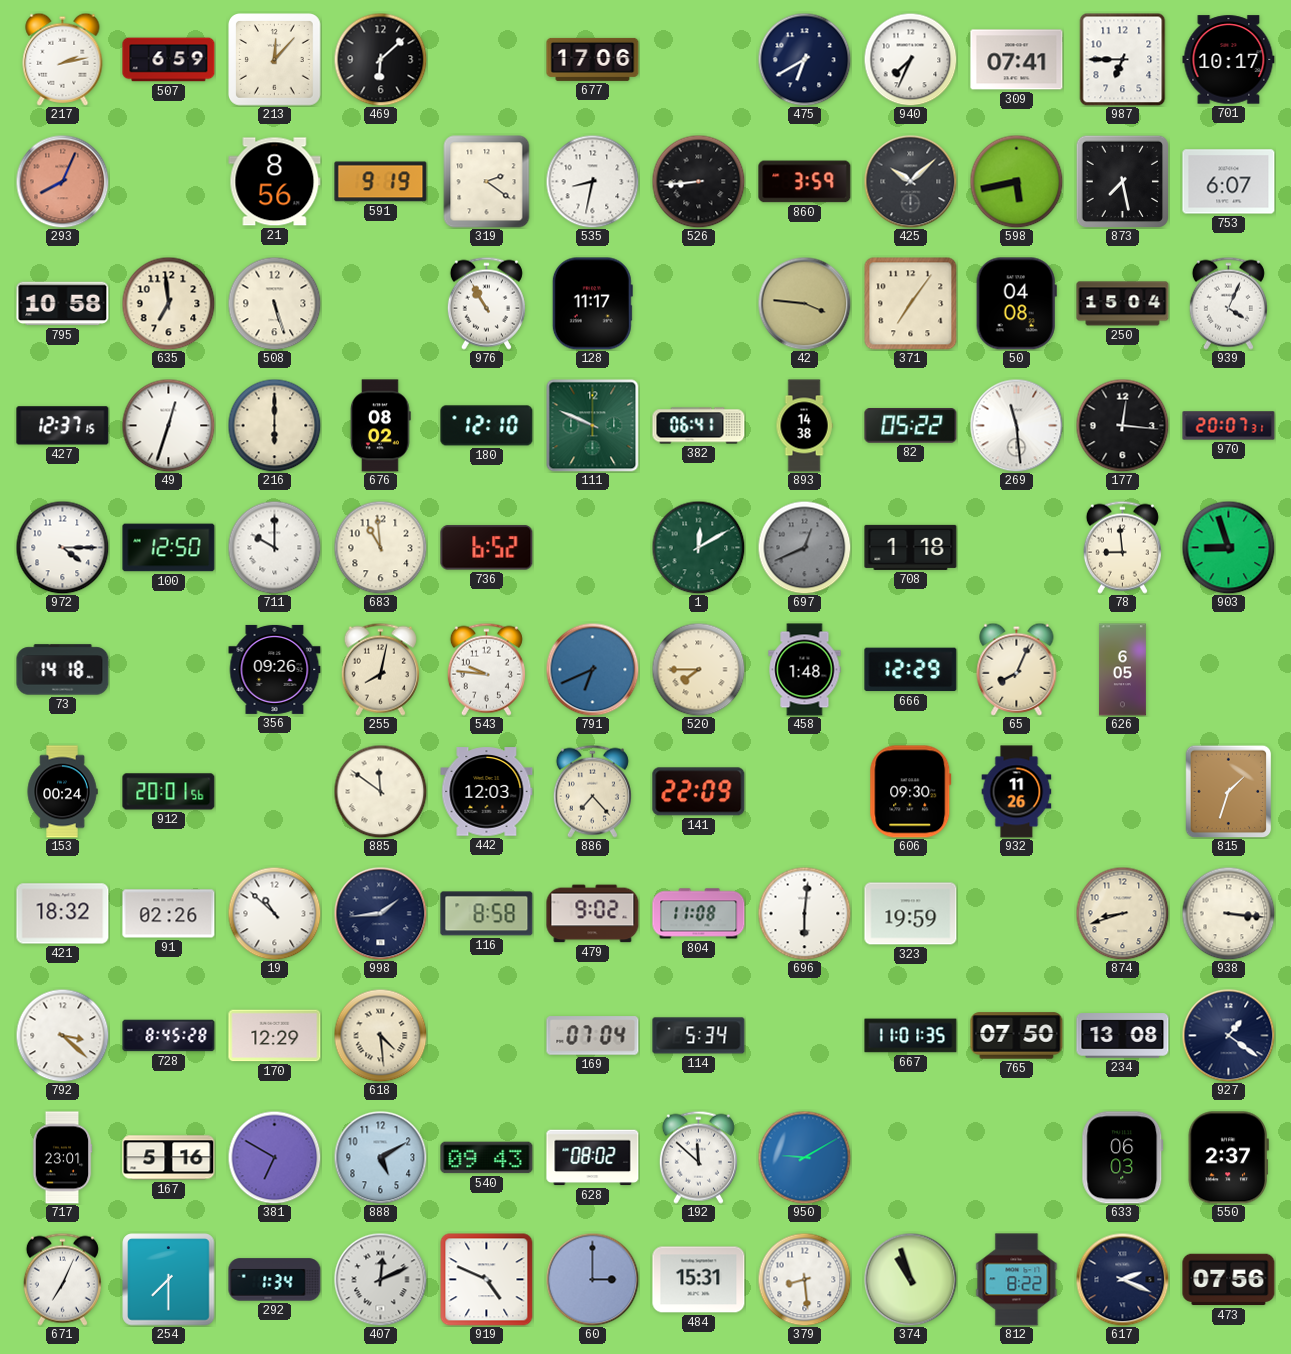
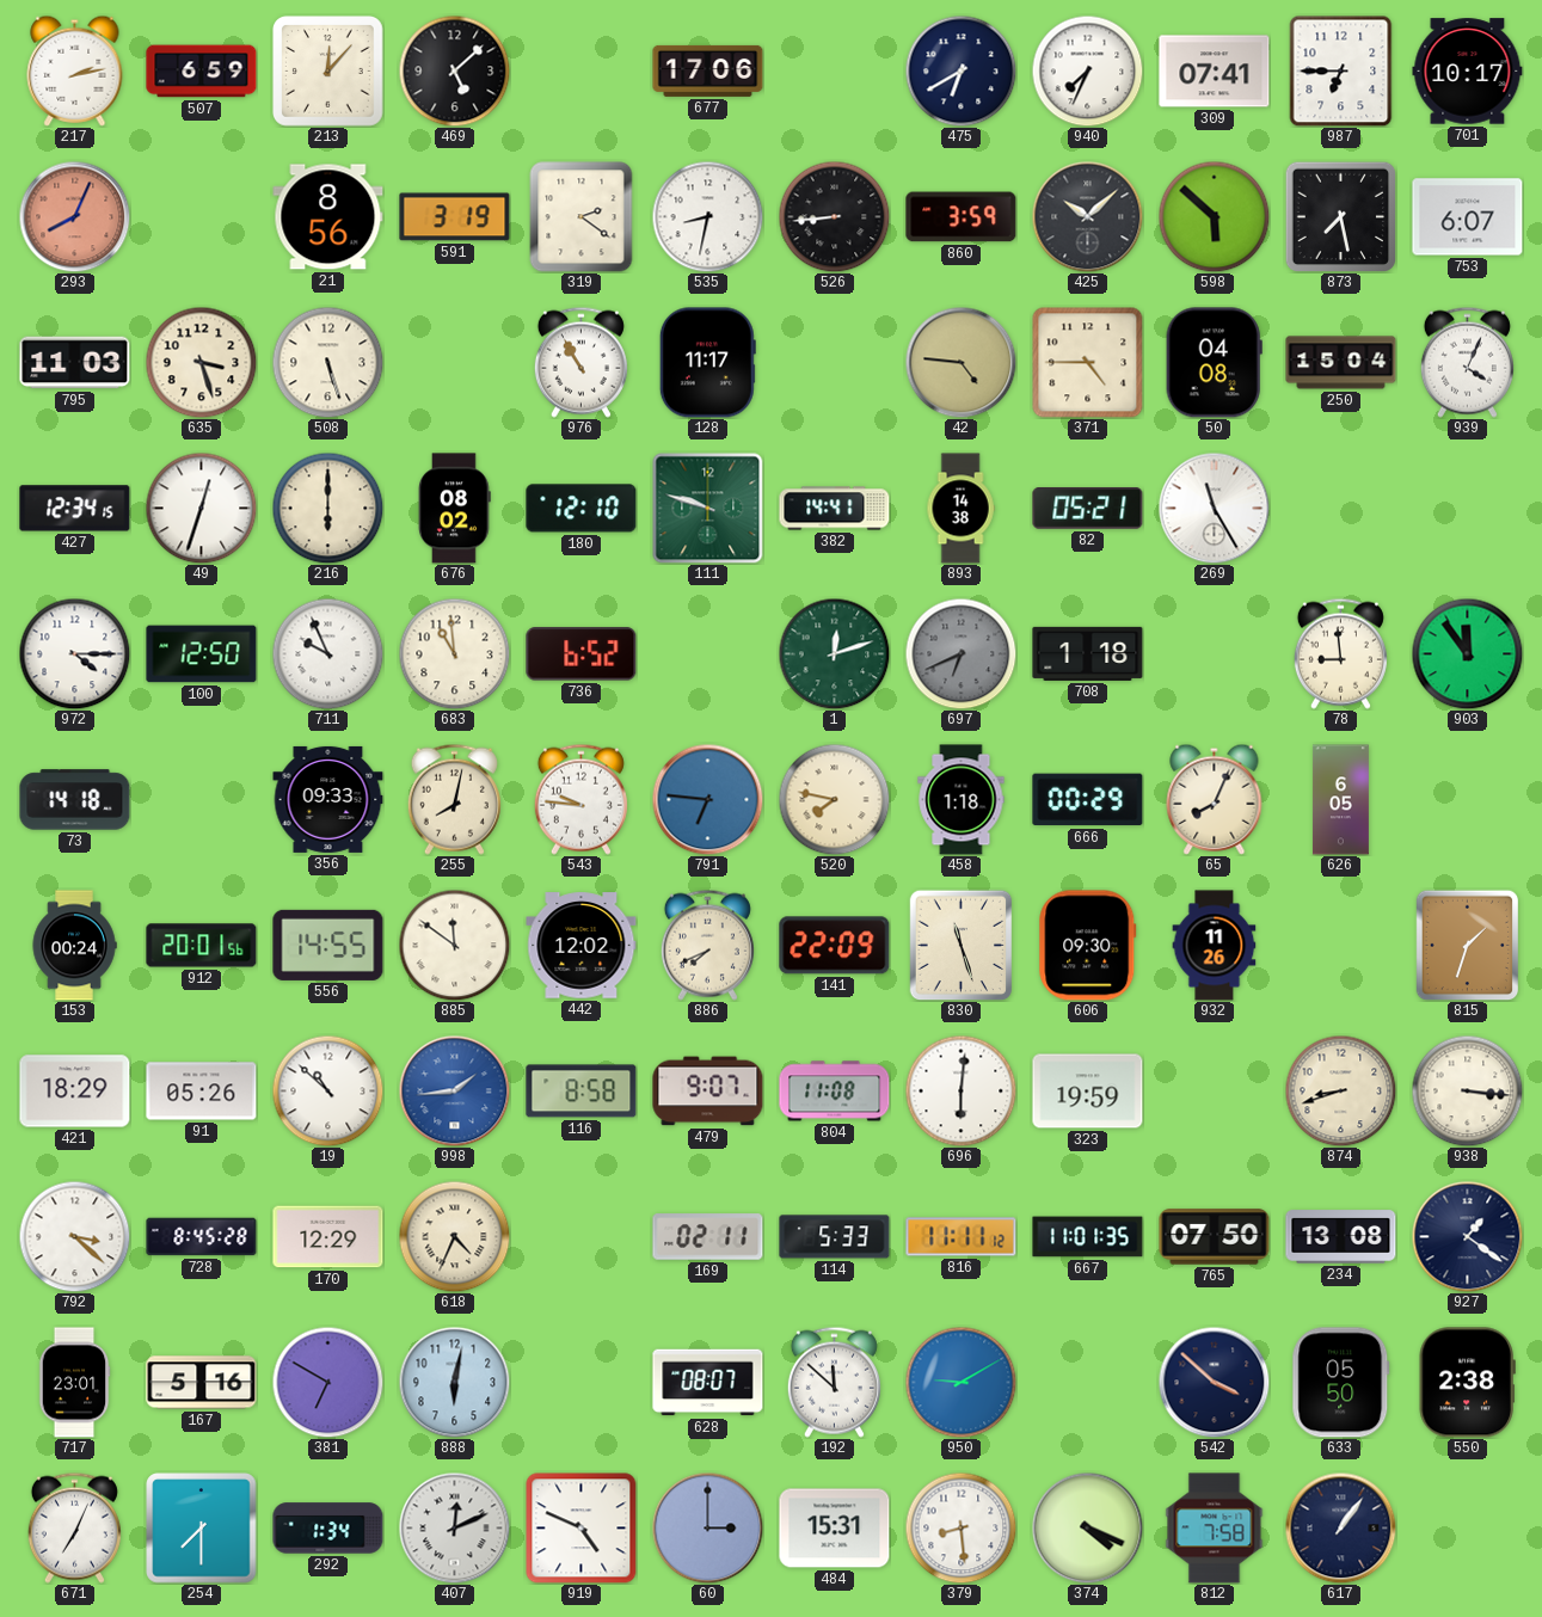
469: 6:08 -> 5:08 (454, 70)
591: 9:19 -> 3:19 (455, 217)
598: 5:43 -> 5:52 (1214, 216)
795: 10:58 -> 11:03 (75, 363)
635: 6:59 -> 3:27 (201, 362)
42: 3:46 -> 4:46 (960, 362)
371: 7:06 -> 4:45 (1088, 363)
427: 12:37 -> 12:34 (75, 509)
111: 9:49 -> 9:48 (707, 508)
382: 06:41 -> 14:41 (835, 509)
82: 05:22 -> 05:21 (1088, 509)
269: 11:29 -> 11:25 (1214, 508)
177: 12:16 -> none (1122, 425)
970: 20:07 -> none (1229, 426)
711: 10:00 -> 9:56 (327, 653)
1: 12:10 -> 12:12 (834, 653)
697: 12:41 -> 6:41 (960, 653)
903: 8:57 -> 11:54 (1467, 653)
356: 09:26 -> 09:33 (328, 799)
791: 6:41 -> 6:46 (707, 799)
520: 7:45 -> 7:47 (834, 799)
458: 1:48 -> 1:18 (962, 800)
666: 12:29 -> 00:29 (1088, 800)
556: none -> 14:55 (328, 945)
442: 12:03 -> 12:02 (582, 946)
886: 7:23 -> 7:41 (707, 945)
830: none -> 11:27 (962, 945)
421: 18:32 -> 18:29 (75, 1092)
91: 02:26 -> 05:26 (202, 1092)
998 dial: navy -> blue (454, 1090)
479: 9:02 -> 9:07 (708, 1092)
618: 4:29 -> 4:34 (454, 1236)
169: 07:04 -> 02:11 (708, 1237)
114: 5:34 -> 5:33 (835, 1237)
816: none -> 11:11 (962, 1237)
888: 5:10 -> 6:02 (454, 1382)
540: 09:43 -> none (487, 1158)
628: 08:02 -> 08:07 (708, 1383)
542: none -> 3:52 (1214, 1382)
633: 06:03 -> 05:50 (1341, 1383)
550: 2:37 -> 2:38 (1467, 1383)
374: 10:57 -> 4:19 (1087, 1527)
812: 8:22 -> 7:58 (1215, 1529)
617: 2:19 -> 1:06 (1340, 1527)
473: 07:56 -> none (1229, 1280)
